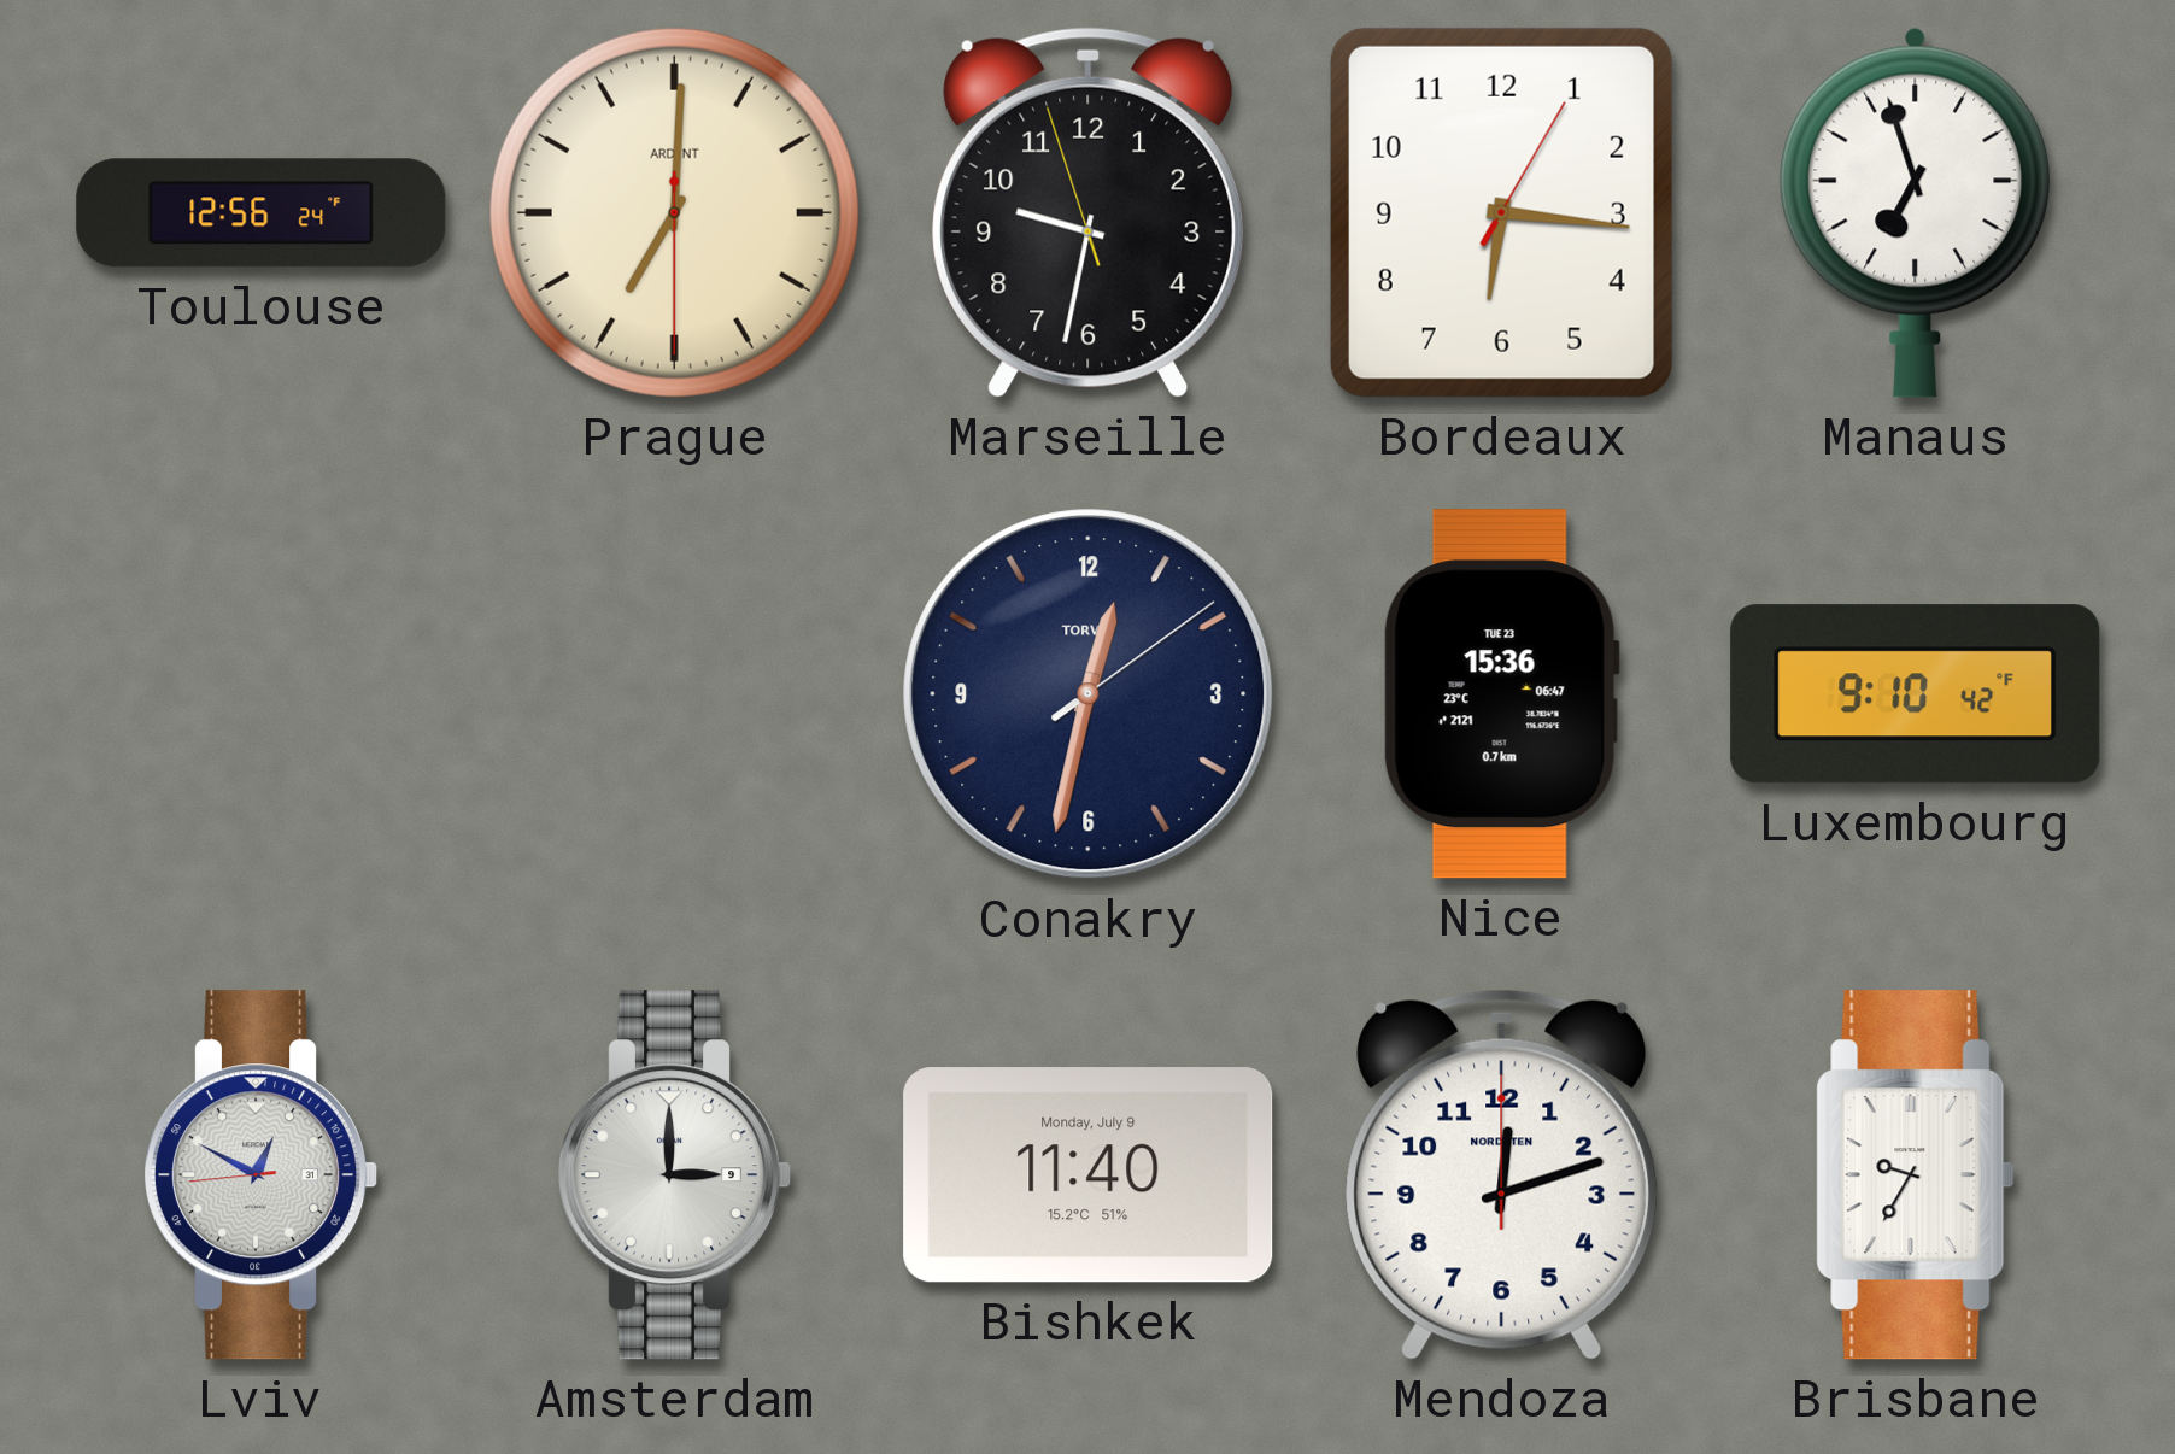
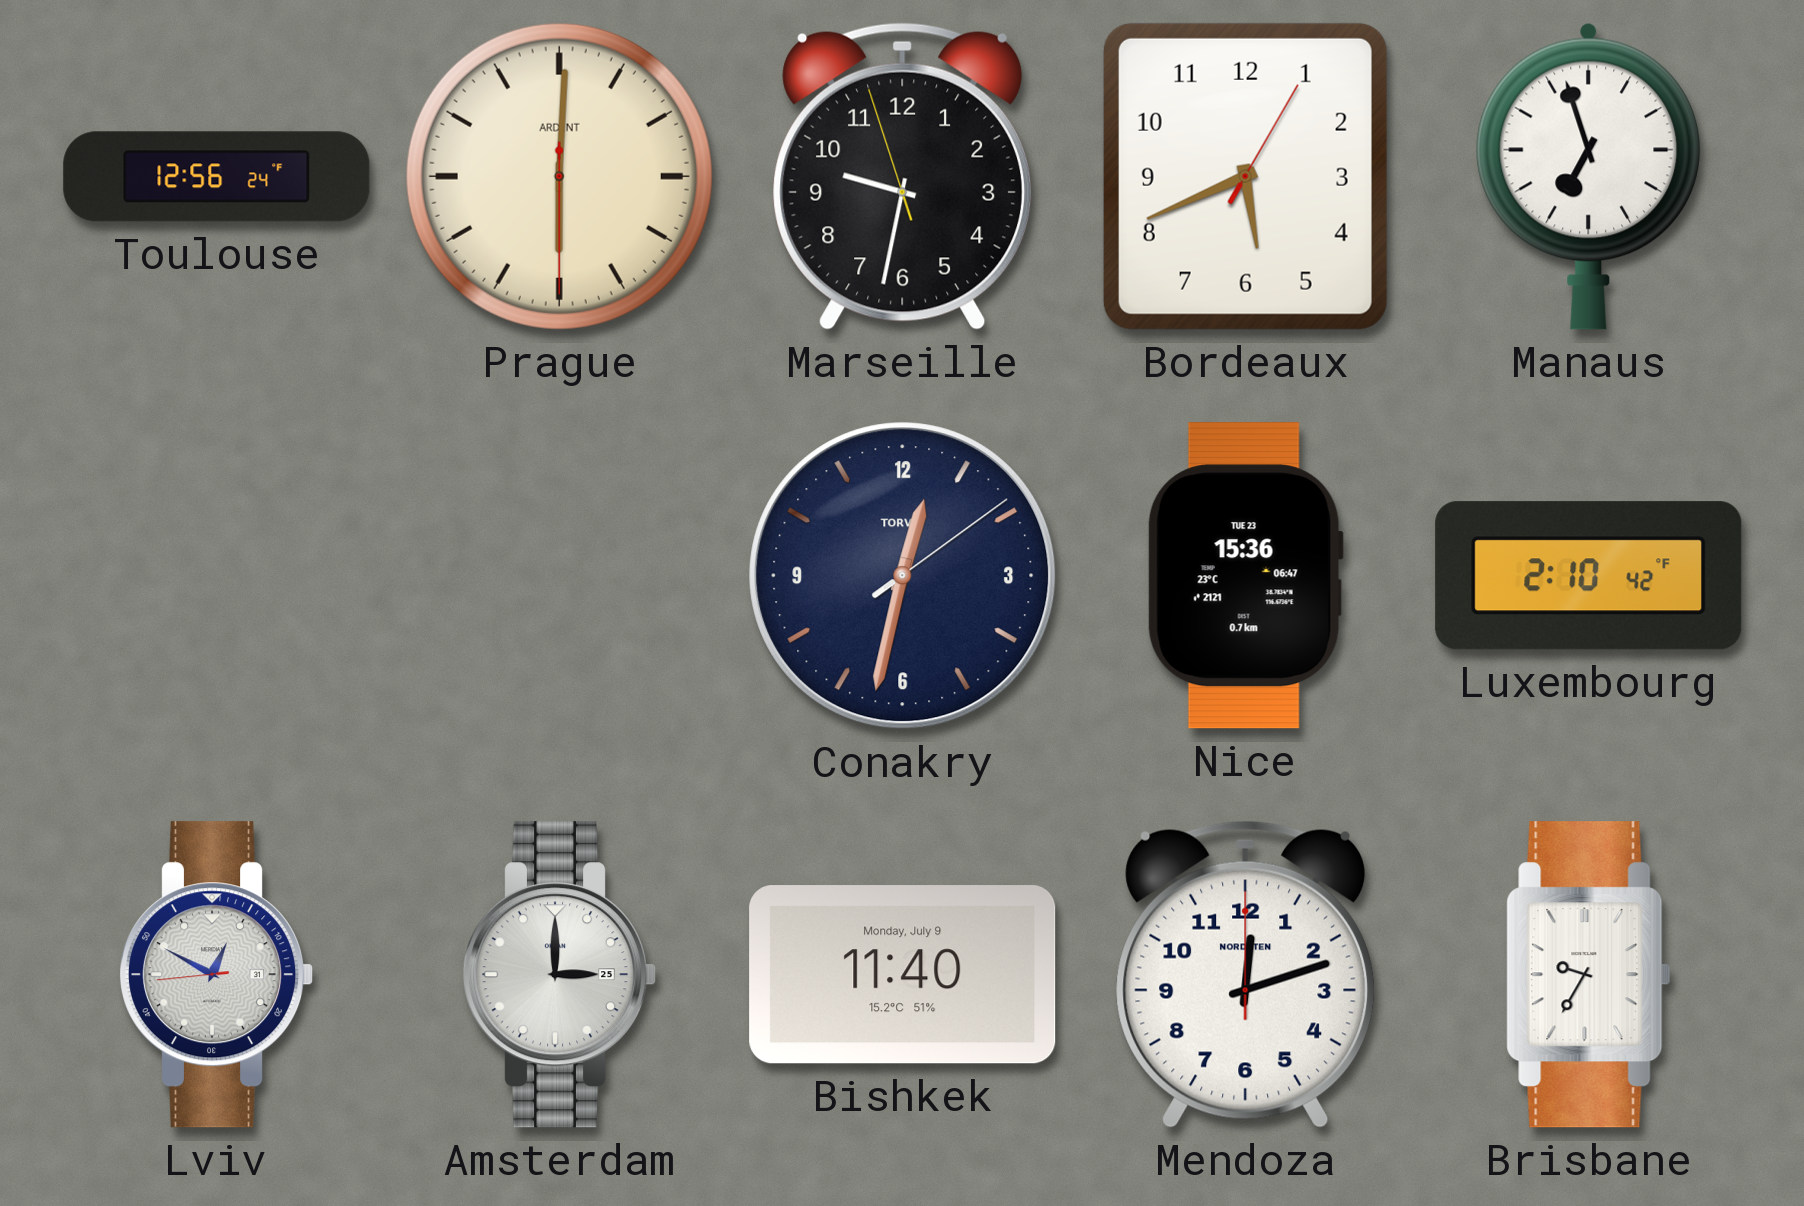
Prague: 7:00 -> 6:00 (559, 176)
Bordeaux: 6:16 -> 5:41 (1245, 176)
Luxembourg: 9:10 -> 2:10 (1589, 576)
Amsterdam date: 9 -> 25 (560, 975)
